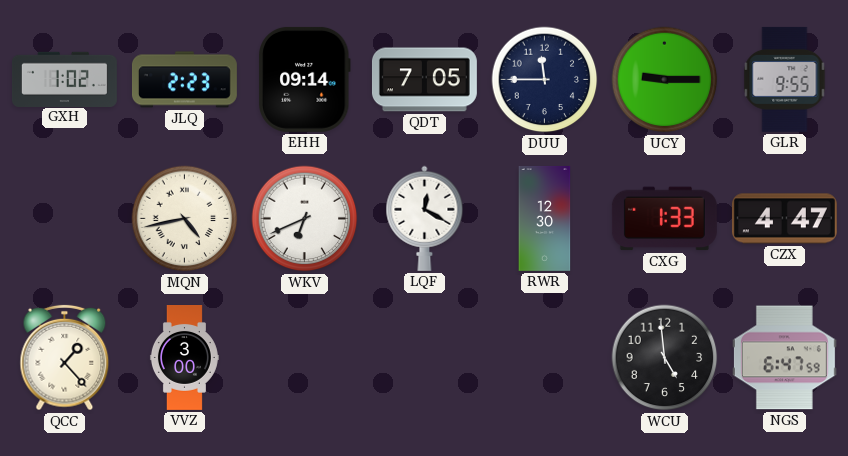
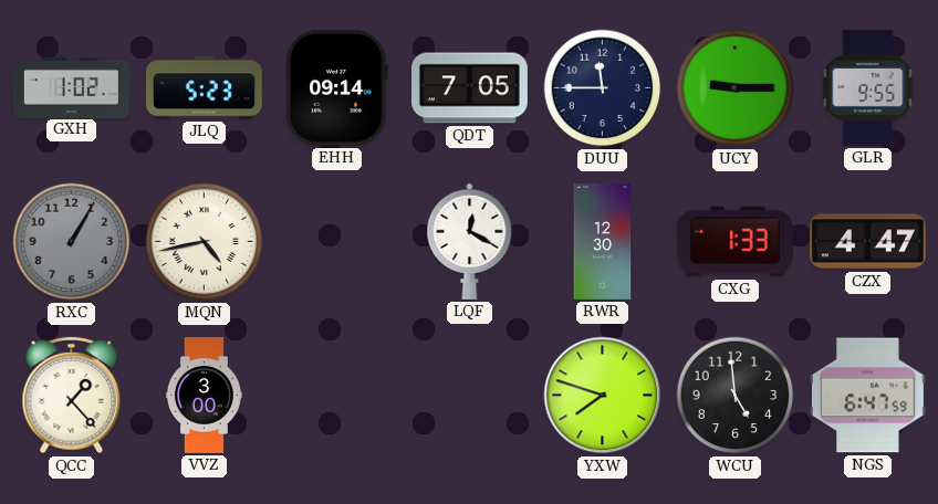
JLQ: 2:23 -> 5:23 (204, 88)
RXC: none -> 1:05 (72, 242)
WKV: 6:41 -> none (305, 219)
YXW: none -> 7:48 (603, 396)
